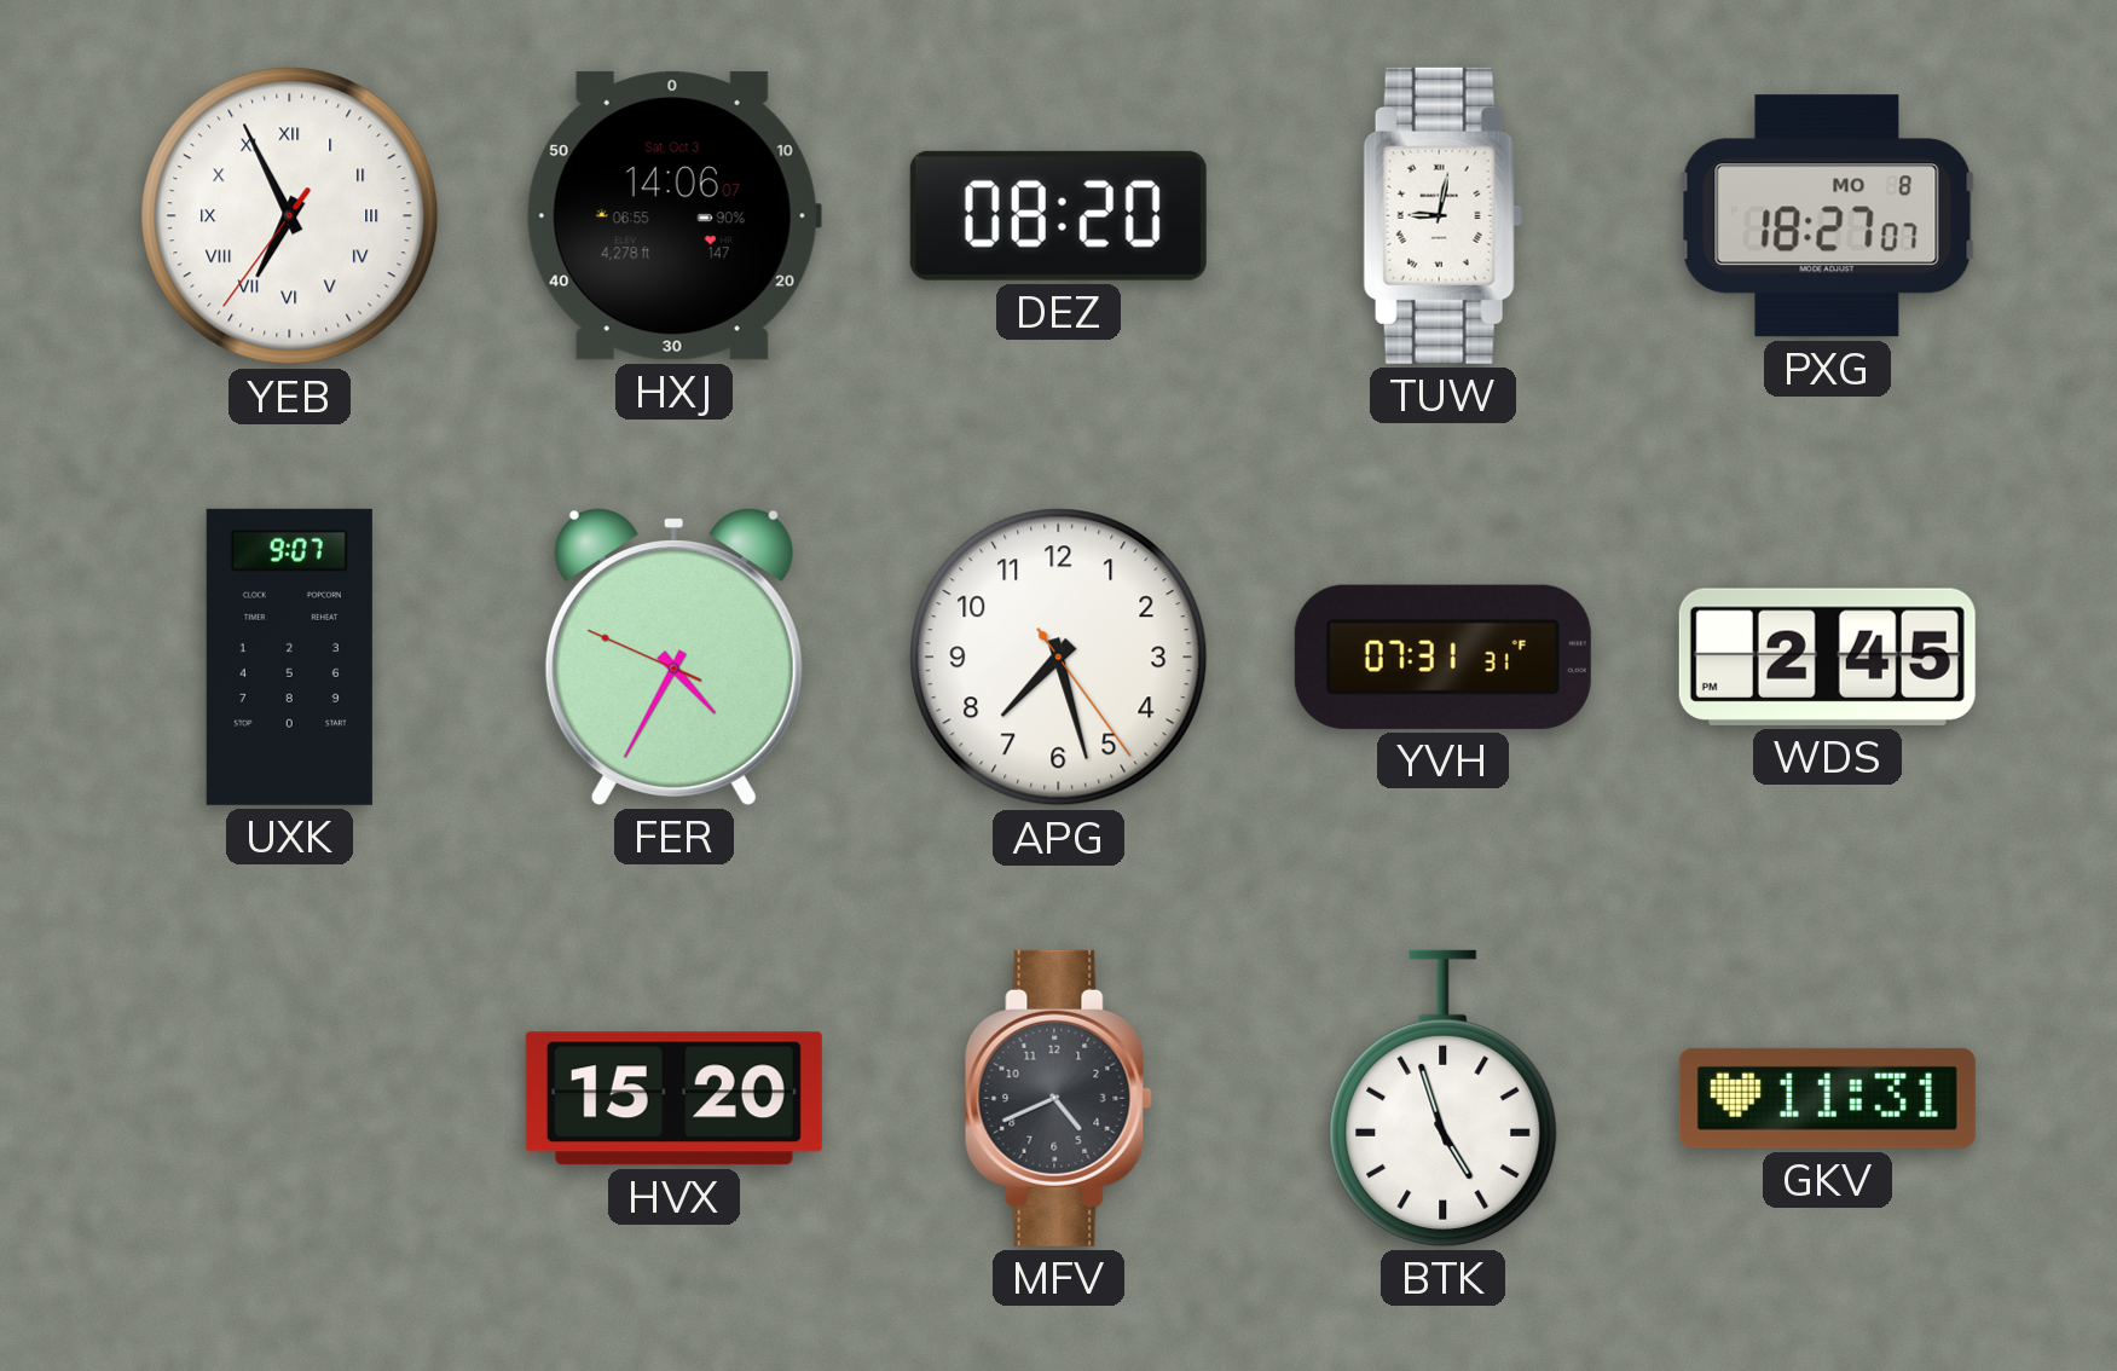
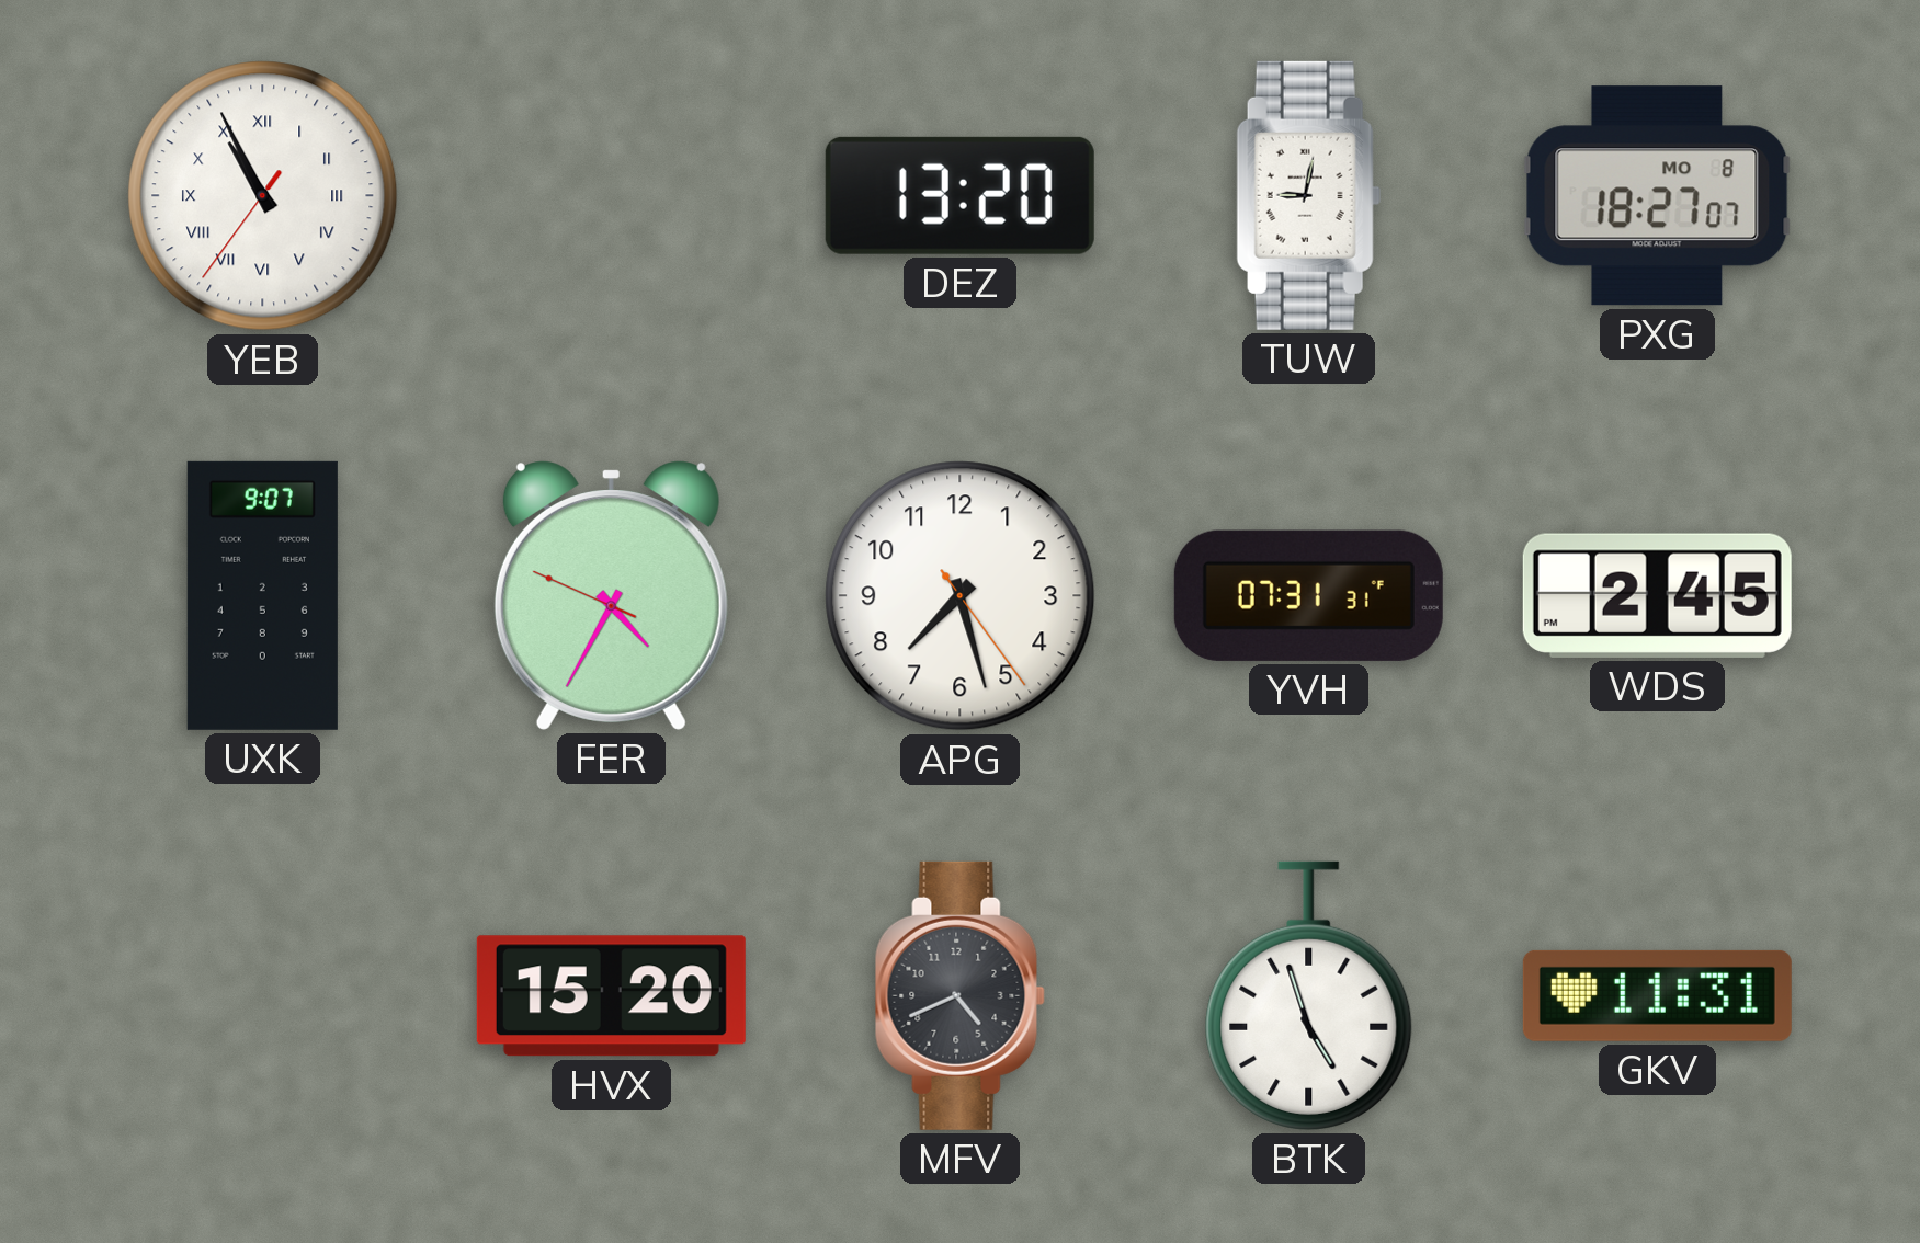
YEB: 6:55 -> 10:55 (263, 196)
HXJ: 14:06 -> none (673, 216)
DEZ: 08:20 -> 13:20 (959, 195)
